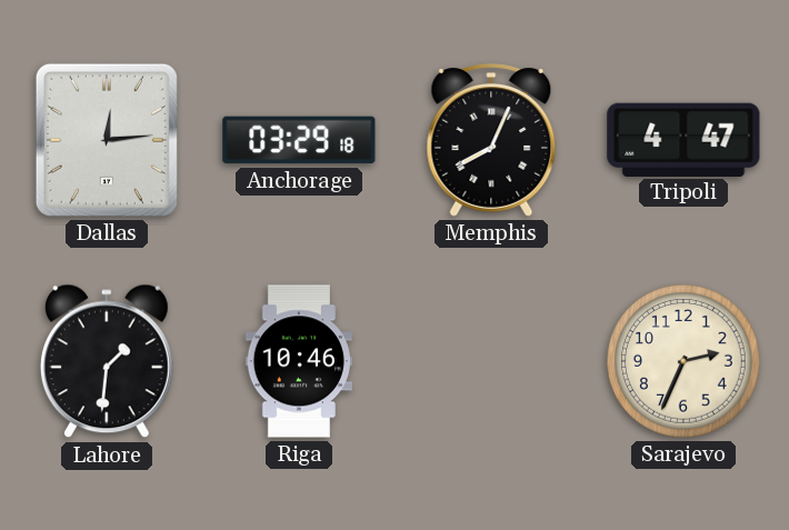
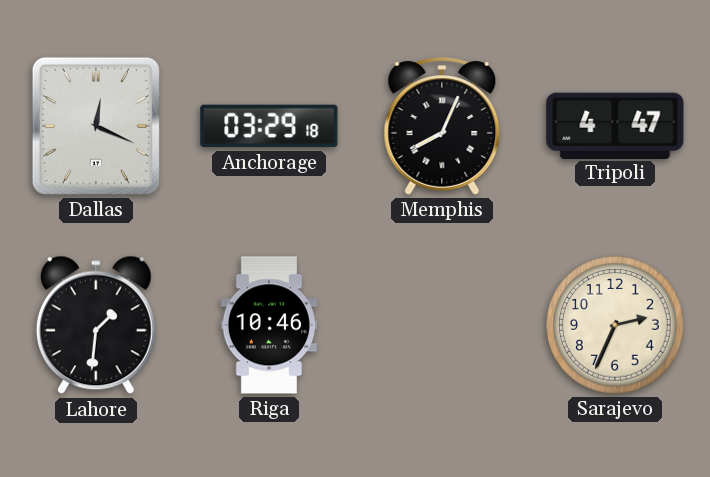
Dallas: 12:14 -> 12:19 (96, 126)
